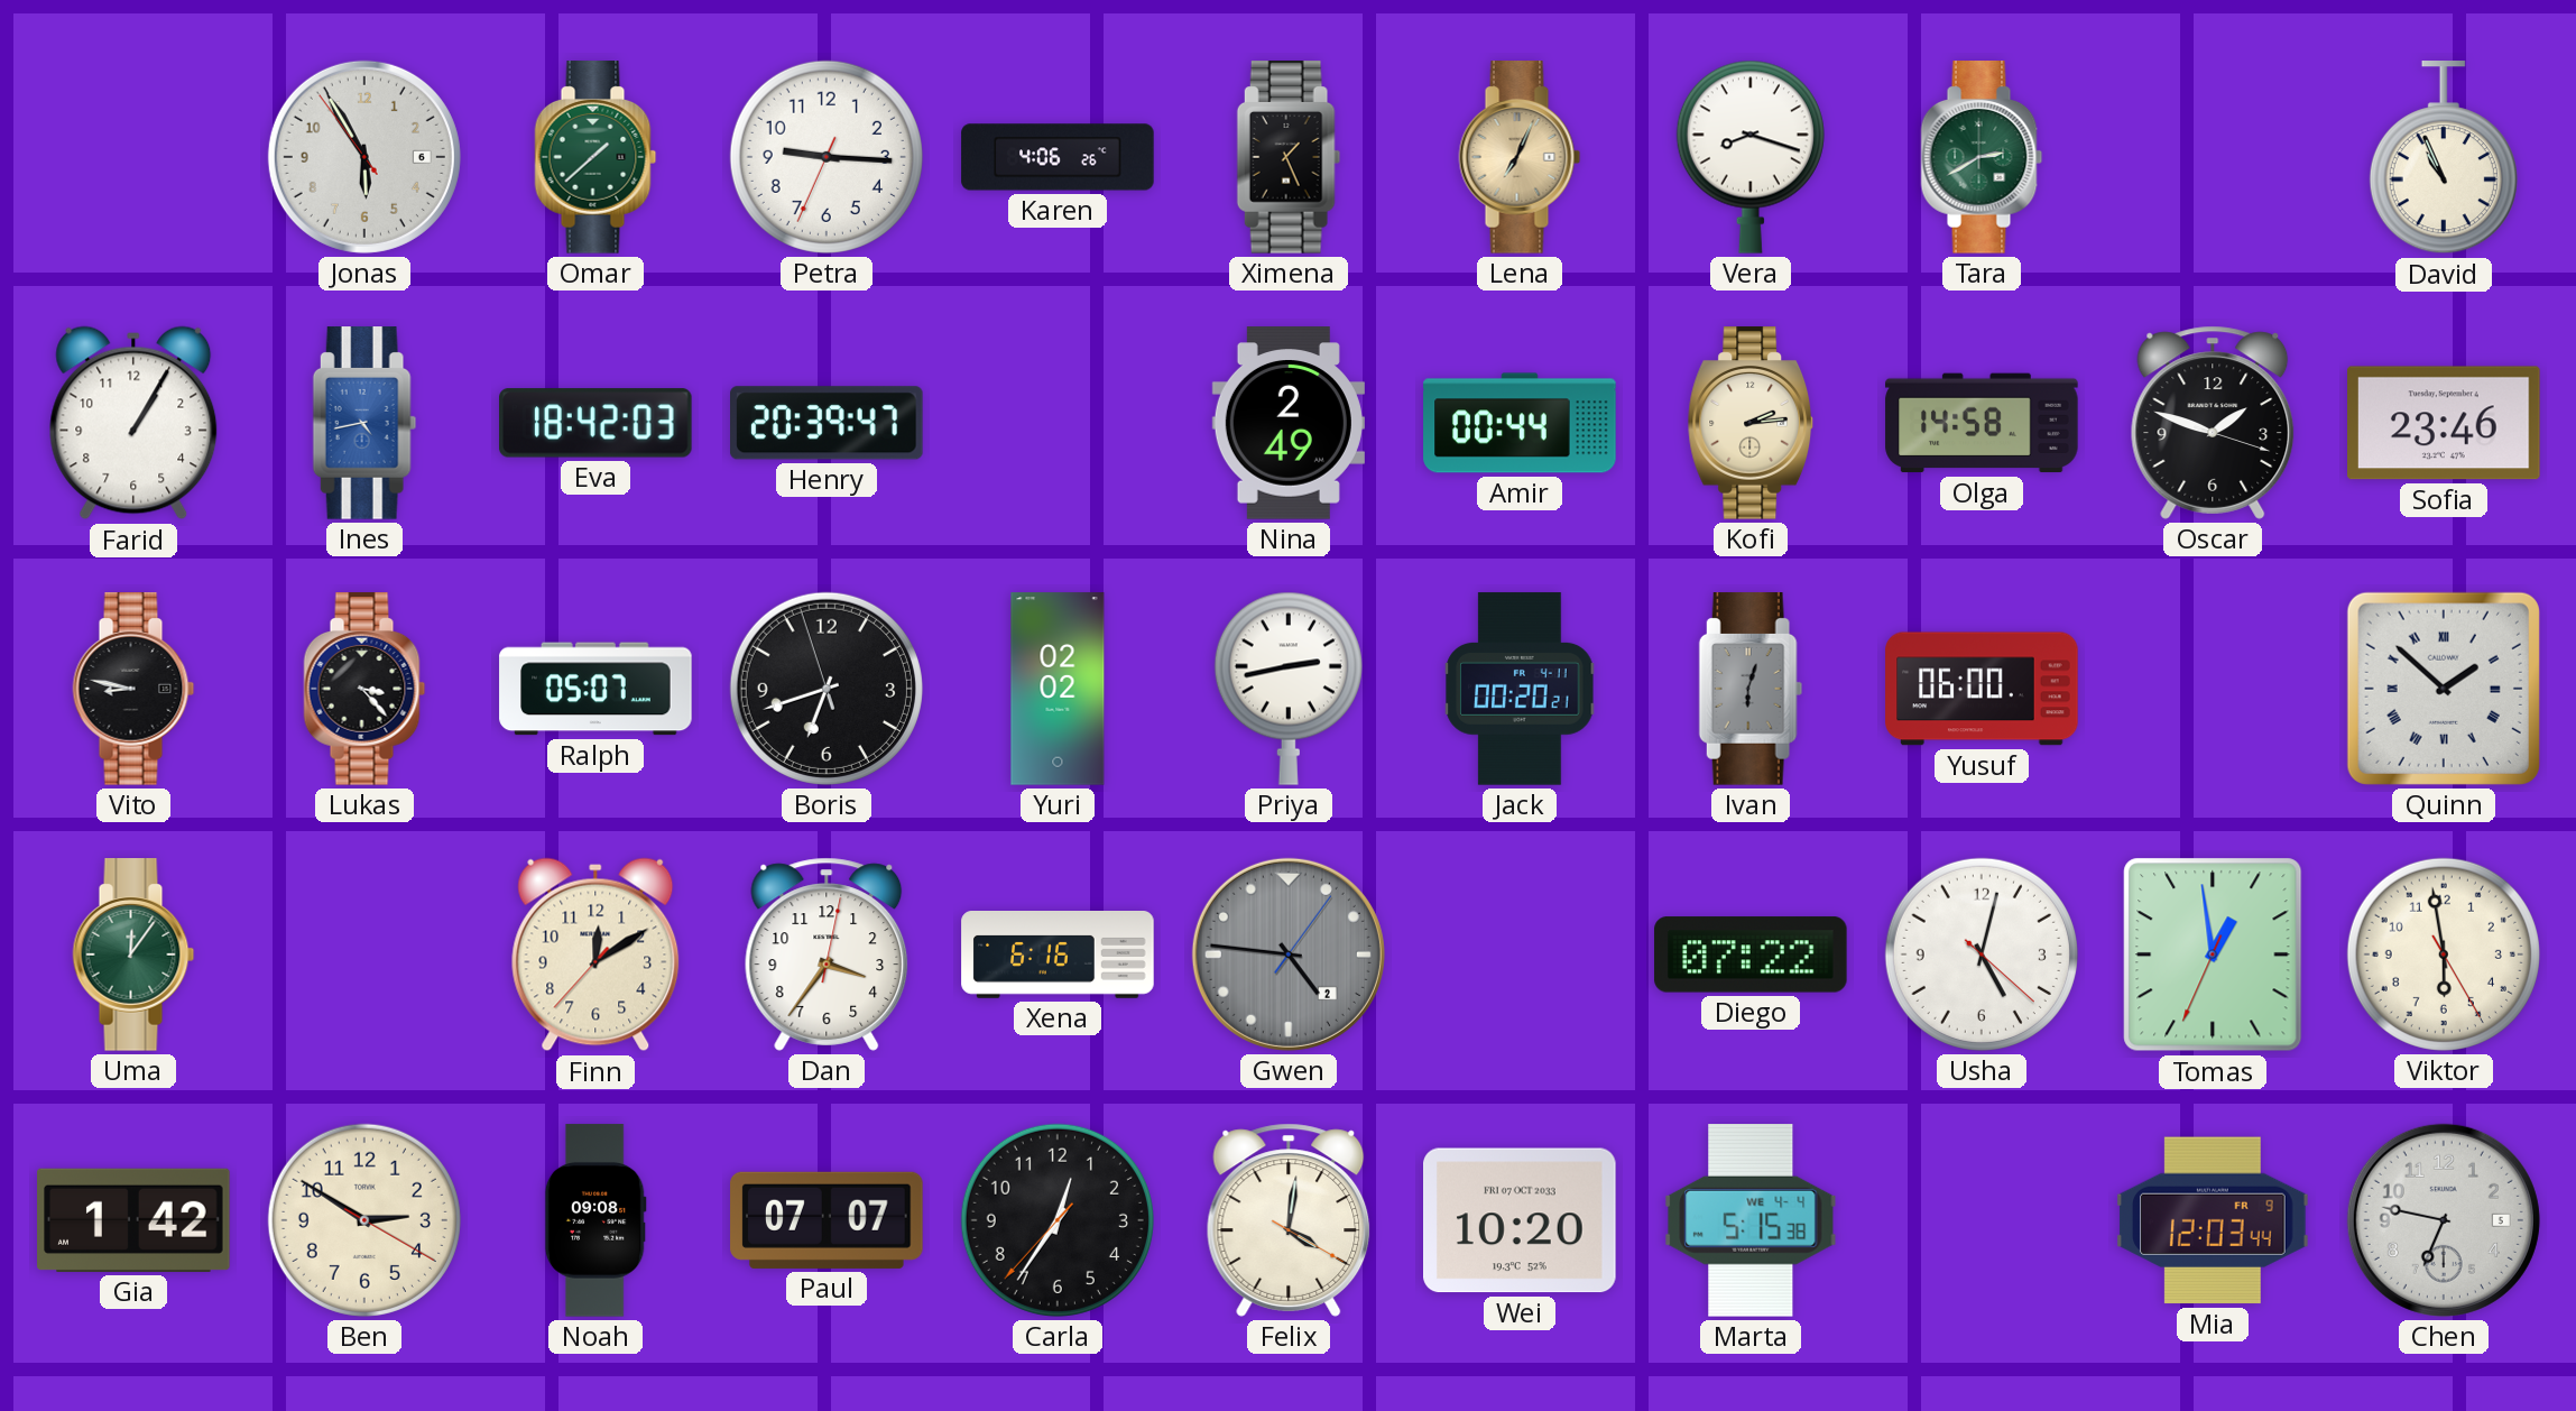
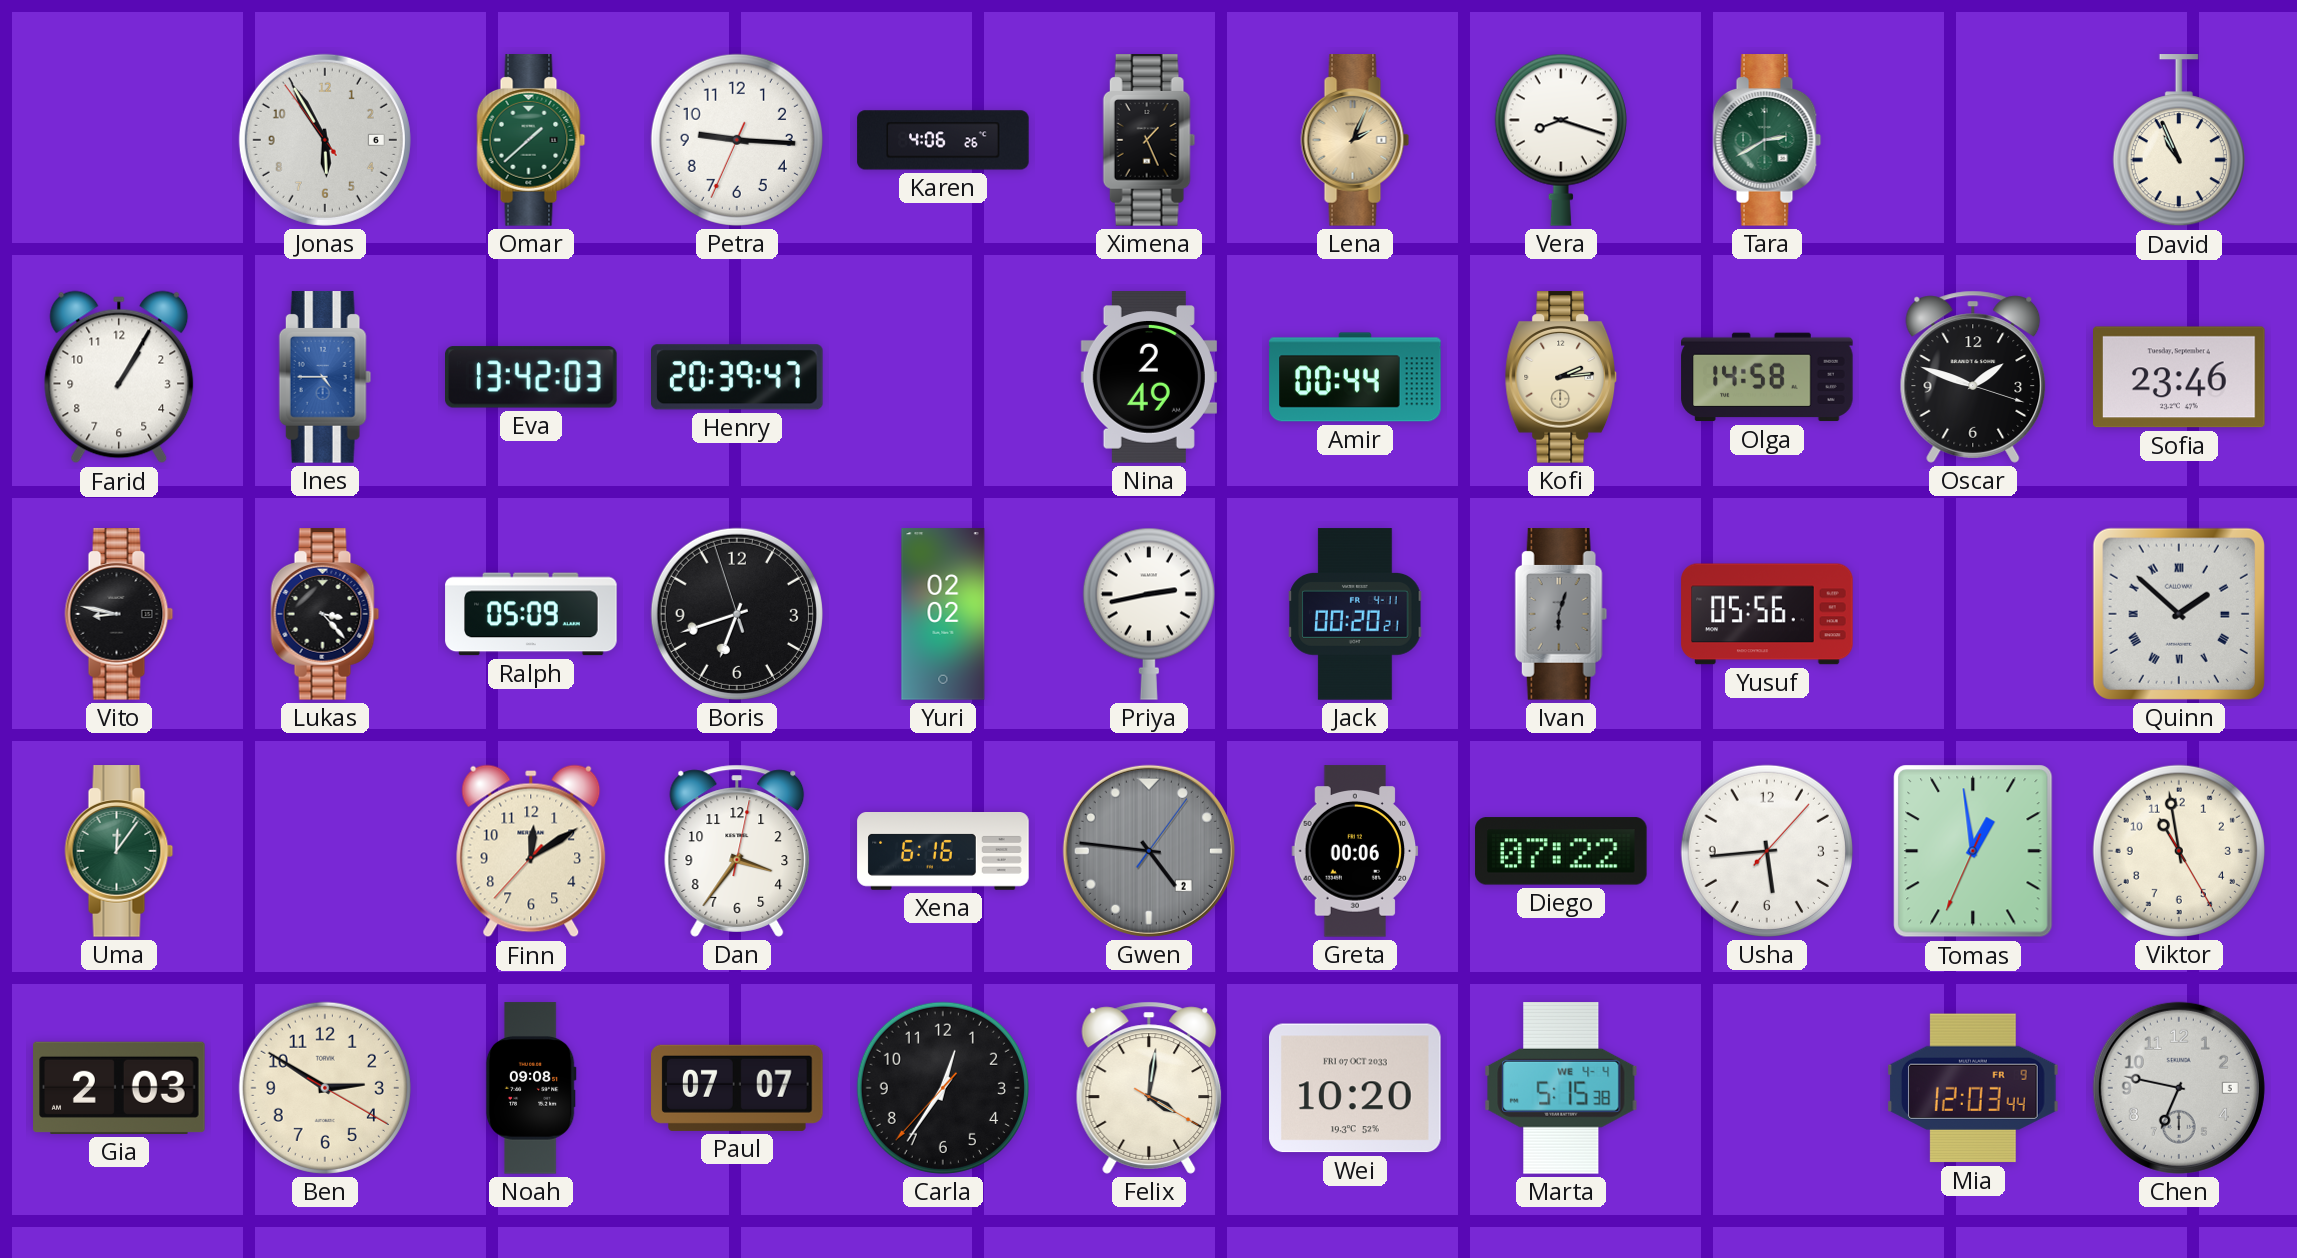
Lena: 7:04 -> 2:04 (1355, 140)
Ines: 4:43 -> 4:45 (325, 377)
Eva: 18:42 -> 13:42 (532, 377)
Ralph: 05:07 -> 05:09 (531, 614)
Yusuf: 06:00 -> 05:56 (1767, 614)
Greta: none -> 00:06 (1355, 851)
Usha: 5:02 -> 5:44 (1767, 851)
Viktor: 5:58 -> 10:58 (2179, 851)
Gia: 1:42 -> 2:03 (119, 1088)
